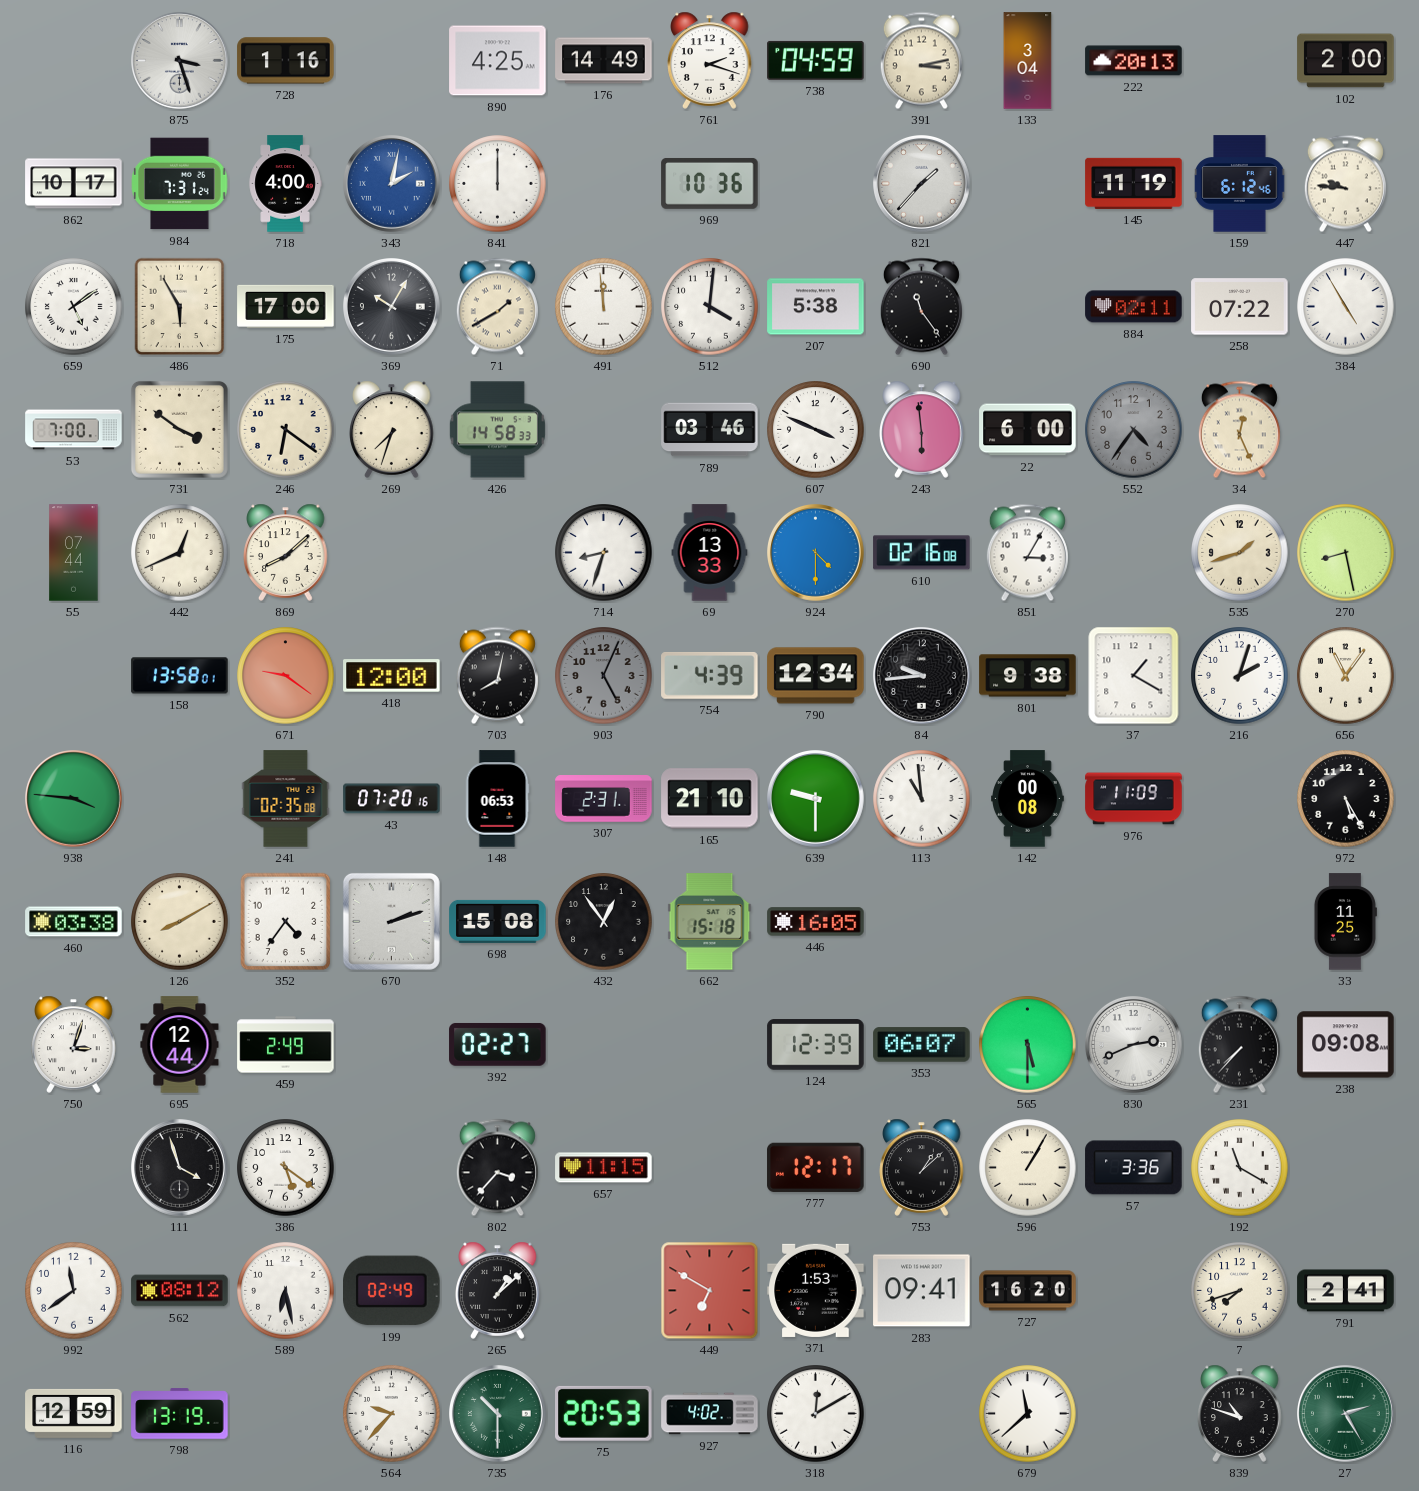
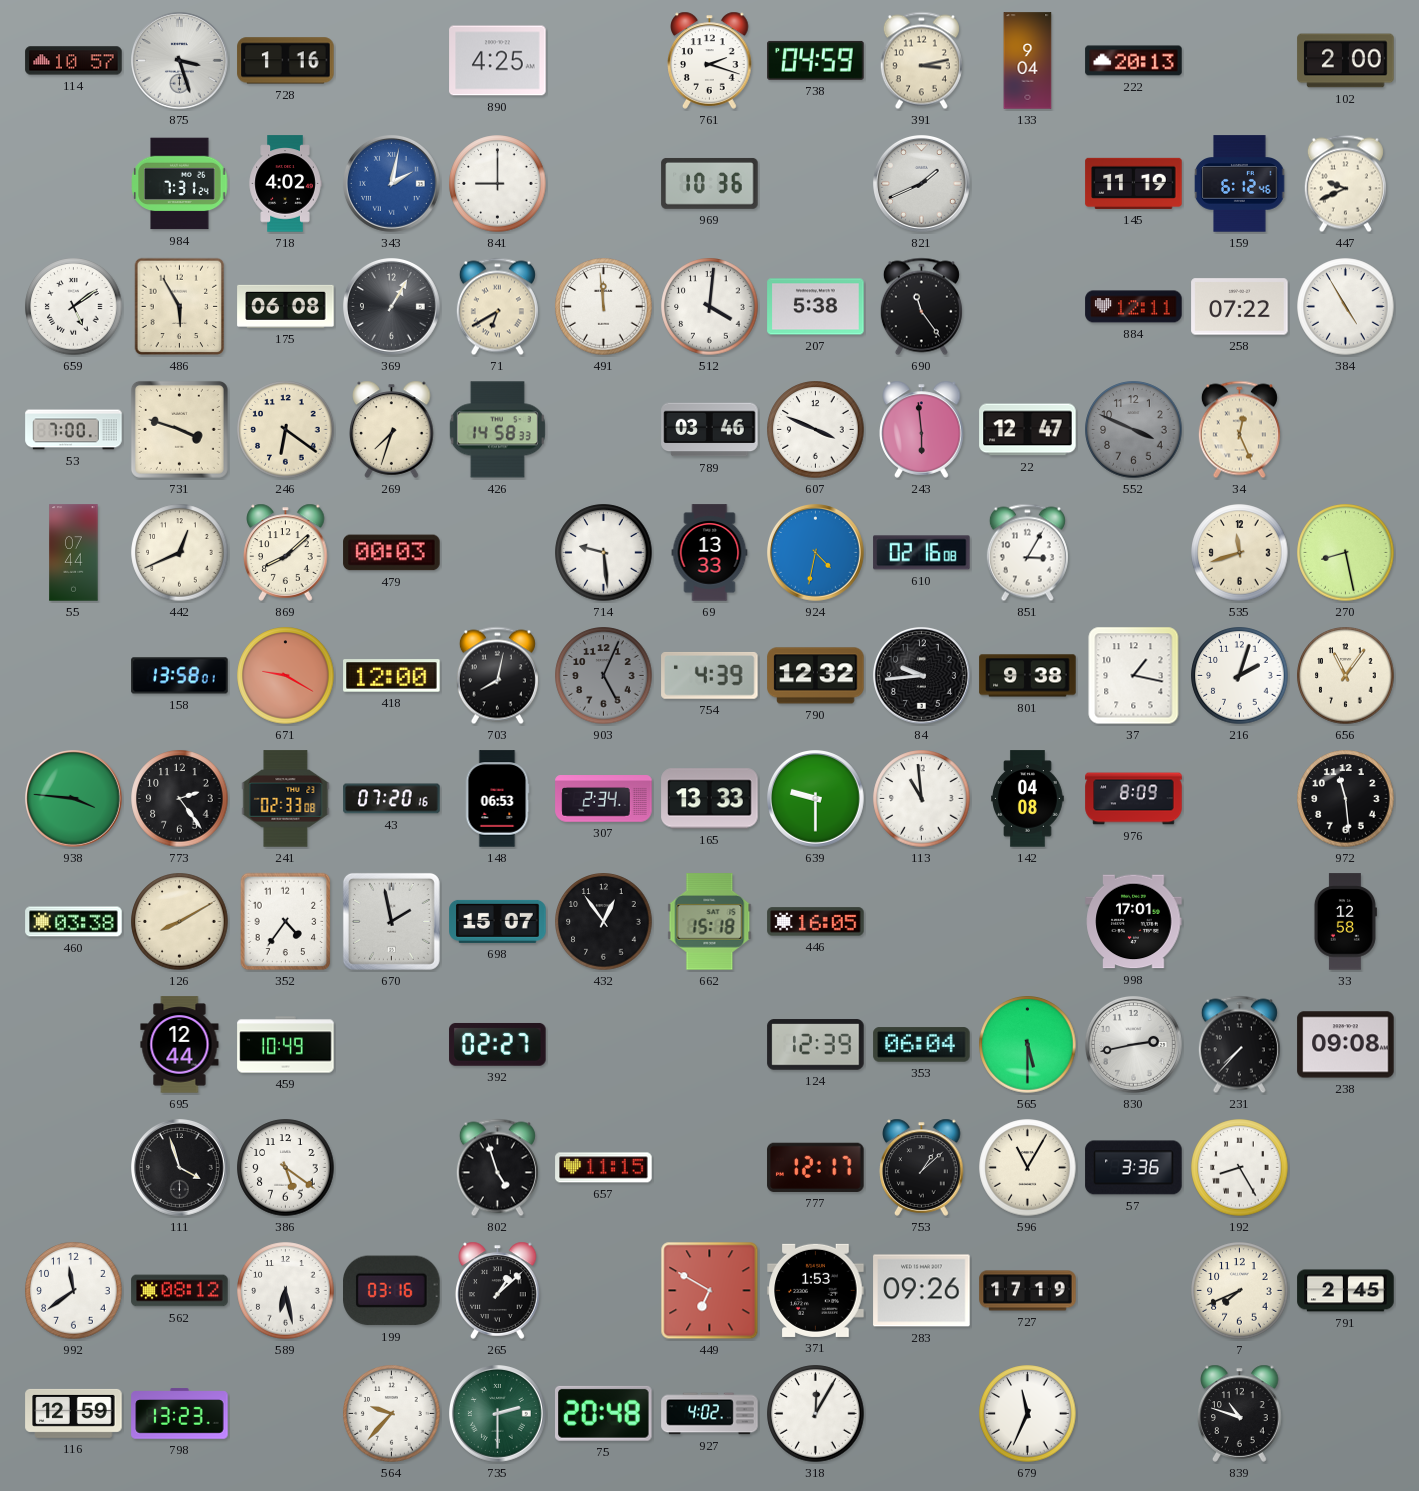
114: none -> 10:57 (74, 61)
176: 14:49 -> none (604, 61)
133: 3:04 -> 9:04 (1028, 61)
862: 10:17 -> none (74, 184)
718: 4:00 -> 4:02 (285, 184)
841: 12:00 -> 9:00 (498, 184)
821: 1:37 -> 1:41 (922, 184)
447: 9:46 -> 9:41 (1345, 184)
175: 17:00 -> 06:08 (286, 306)
369: 10:05 -> 1:05 (392, 307)
71: 1:40 -> 6:40 (497, 307)
884: 02:11 -> 12:11 (1134, 307)
731: 3:51 -> 3:48 (179, 429)
22: 6:00 -> 12:47 (1028, 430)
552: 4:36 -> 3:49 (1134, 430)
479: none -> 00:03 (392, 553)
714: 8:33 -> 9:29 (604, 553)
924: 4:30 -> 4:32 (816, 553)
535: 1:42 -> 11:42 (1240, 553)
671: 9:21 -> 9:20 (286, 676)
790: 12:34 -> 12:32 (816, 676)
37: 1:20 -> 1:17 (1134, 676)
773: none -> 2:24 (180, 799)
241: 02:35 -> 02:33 (286, 799)
307: 2:31 -> 2:34 (604, 799)
165: 21:10 -> 13:33 (710, 799)
142: 00:08 -> 04:08 (1028, 799)
976: 11:09 -> 8:09 (1134, 799)
972: 5:25 -> 11:29 (1346, 799)
670: 2:12 -> 1:58 (391, 921)
698: 15:08 -> 15:07 (498, 921)
998: none -> 17:01 (1134, 922)
33: 11:25 -> 12:58 (1345, 922)
750: 3:03 -> none (74, 1044)
459: 2:49 -> 10:49 (286, 1045)
353: 06:07 -> 06:04 (922, 1045)
830: 2:41 -> 2:43 (1134, 1045)
802: 3:37 -> 4:57 (497, 1168)
596: 1:05 -> 11:05 (1028, 1168)
192: 11:20 -> 8:25 (1240, 1168)
199: 02:49 -> 03:16 (392, 1291)
283: 09:41 -> 09:26 (922, 1291)
727: 16:20 -> 17:19 (1028, 1291)
7: 7:42 -> 7:41 (1240, 1291)
791: 2:41 -> 2:45 (1346, 1291)
798: 13:19 -> 13:23 (180, 1414)
735: 10:30 -> 2:30 (498, 1414)
75: 20:53 -> 20:48 (604, 1413)
318: 12:10 -> 12:05 (816, 1414)
679: 11:38 -> 11:34 (1028, 1414)
27: 2:25 -> none (1346, 1414)
